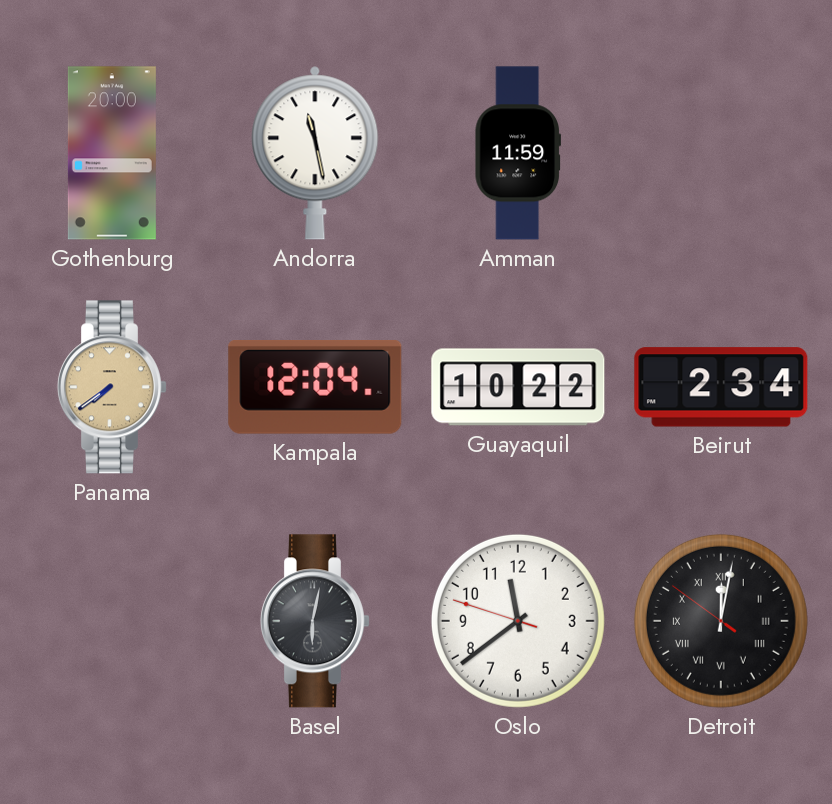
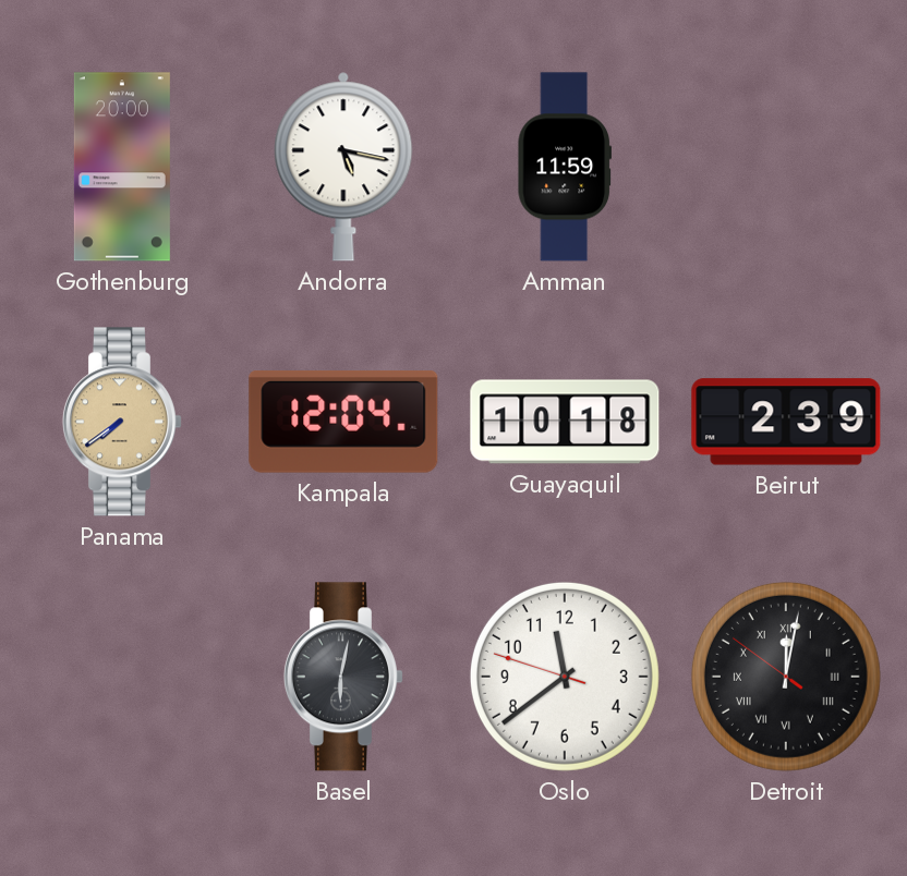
Andorra: 11:28 -> 5:17 (343, 167)
Guayaquil: 10:22 -> 10:18 (565, 422)
Beirut: 2:34 -> 2:39 (786, 422)
